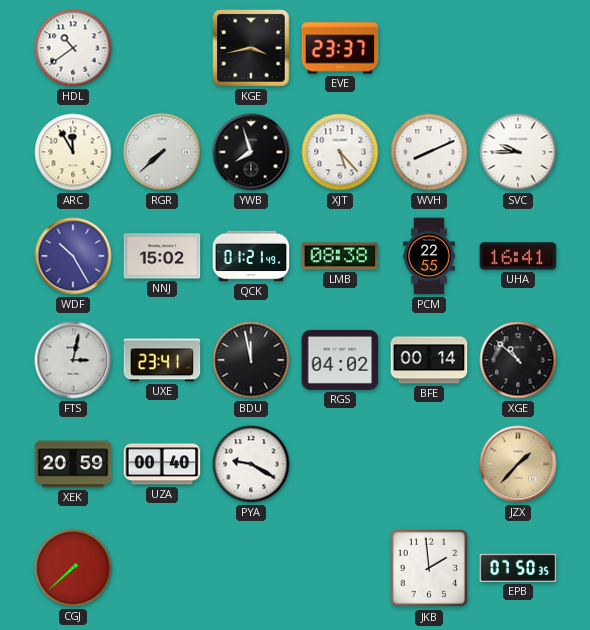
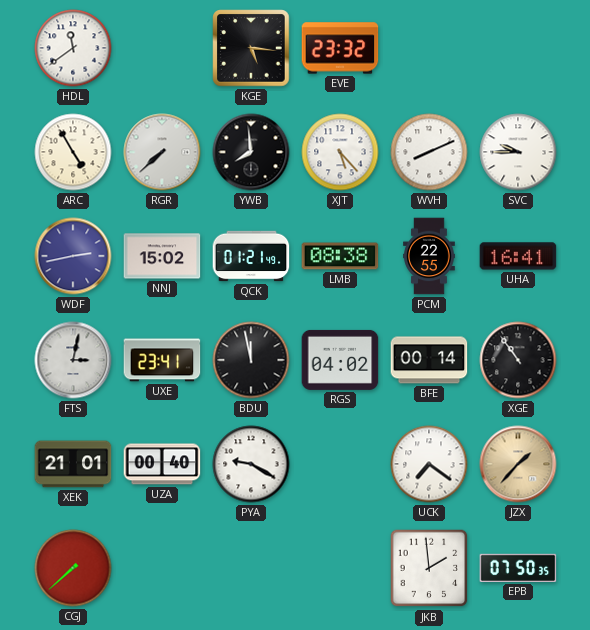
HDL: 10:39 -> 11:39 (73, 48)
KGE: 3:43 -> 5:16 (251, 48)
EVE: 23:37 -> 23:32 (340, 48)
ARC: 11:55 -> 4:55 (73, 152)
YWB: 7:57 -> 7:59 (251, 152)
WDF: 10:25 -> 2:43 (73, 256)
XGE: 10:52 -> 10:54 (518, 360)
XEK: 20:59 -> 21:01 (73, 464)
UCK: none -> 7:21 (429, 464)
